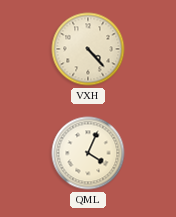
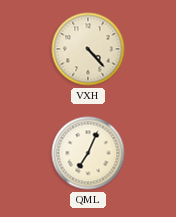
QML: 4:04 -> 7:04 (88, 153)
